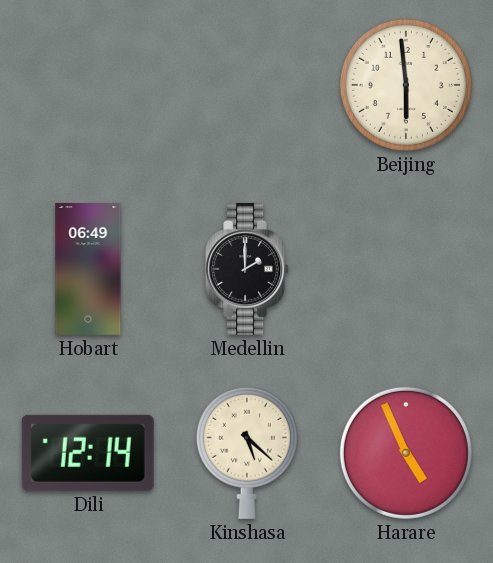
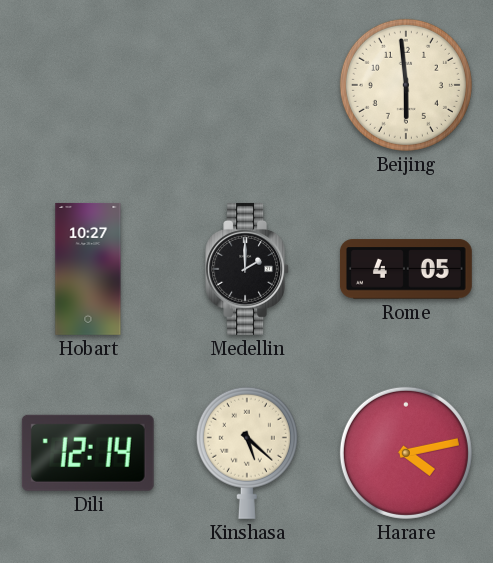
Hobart: 06:49 -> 10:27 (88, 269)
Rome: none -> 4:05 (406, 269)
Harare: 4:56 -> 4:13 (406, 453)
